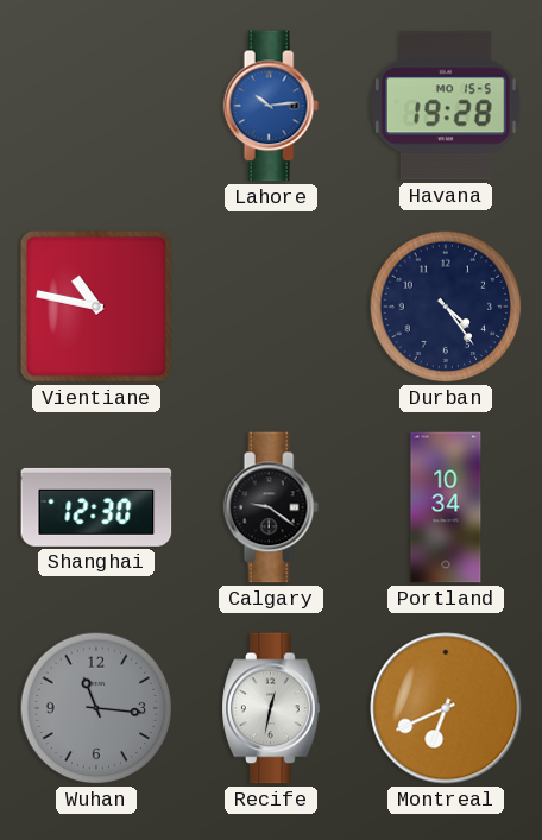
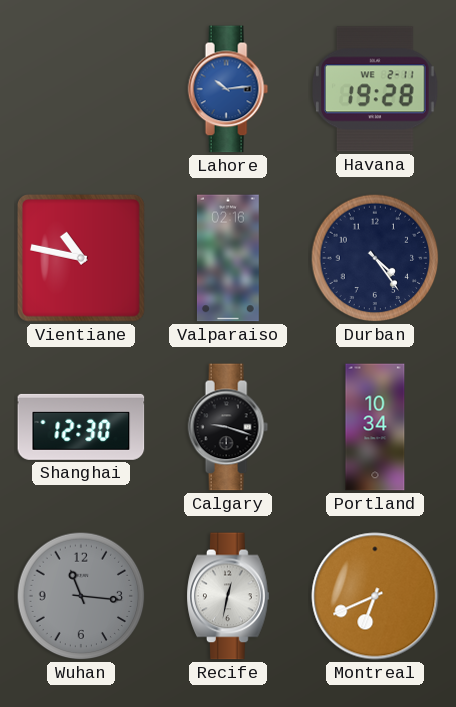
Havana date: MO 15-5 -> WE 2-11 (376, 89)
Valparaiso: none -> 02:16 (228, 258)
Calgary: 9:21 -> 9:18 (228, 427)
